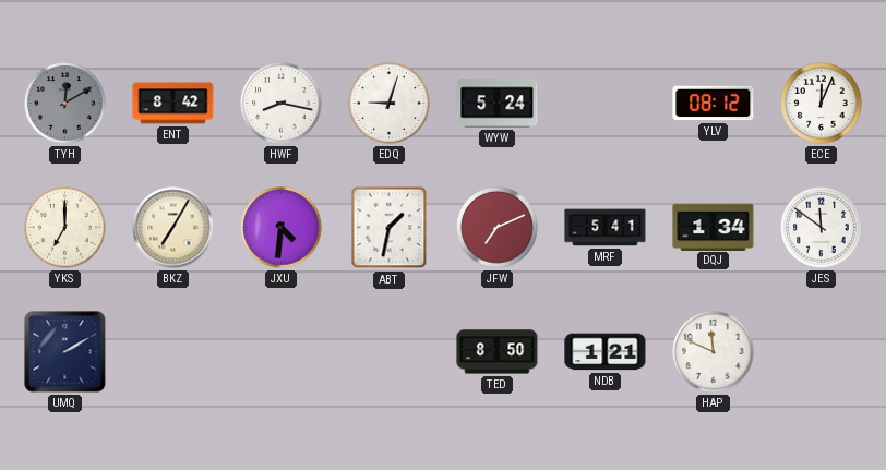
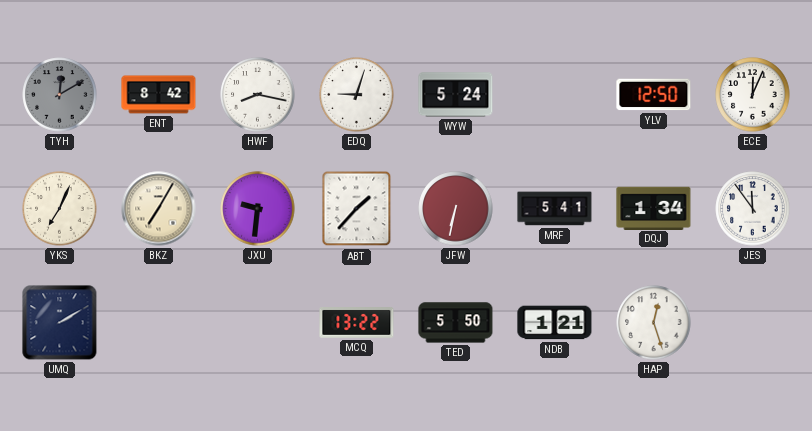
YLV: 08:12 -> 12:50 (654, 95)
YKS: 7:00 -> 7:04 (60, 209)
JXU: 4:31 -> 9:31 (258, 209)
ABT: 1:32 -> 1:37 (357, 209)
JFW: 7:11 -> 6:32 (456, 209)
JES: 11:51 -> 11:54 (753, 209)
MCQ: none -> 13:22 (357, 323)
TED: 8:50 -> 5:50 (456, 323)
HAP: 11:49 -> 12:27 (654, 323)
